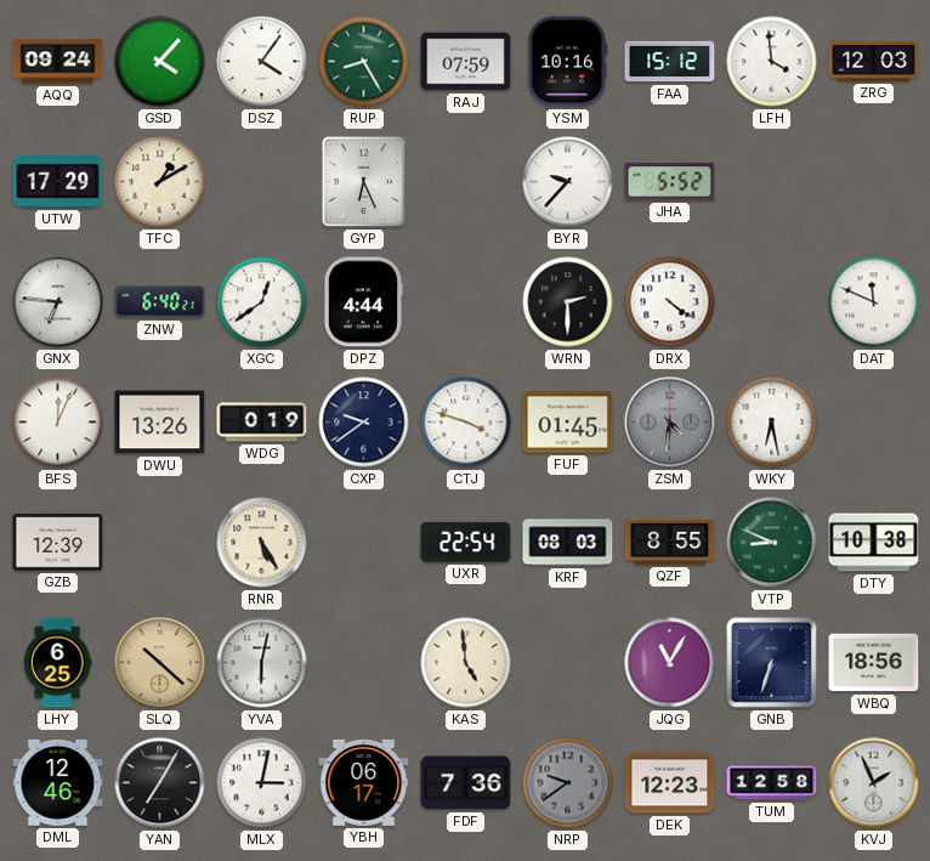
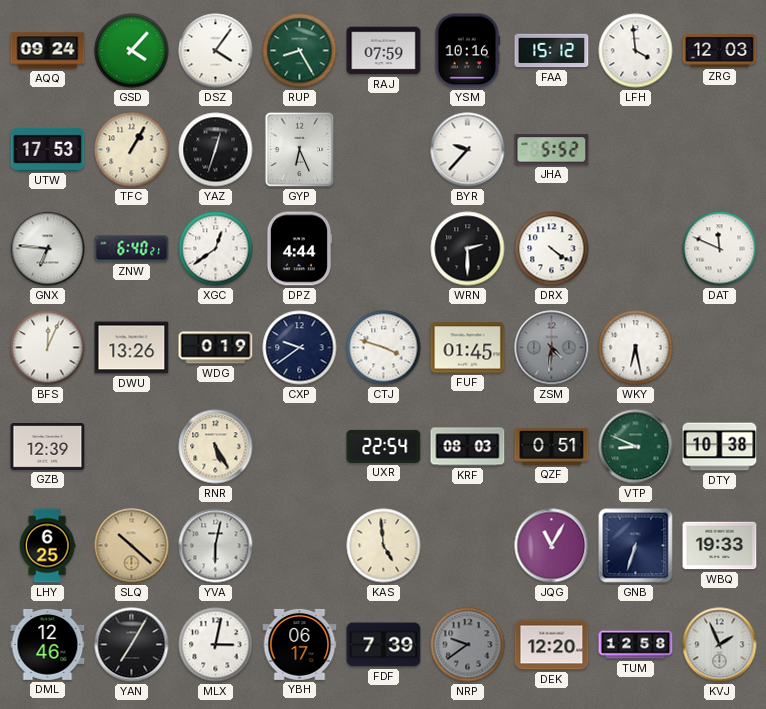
UTW: 17:29 -> 17:53 (48, 149)
TFC: 1:10 -> 1:05 (132, 150)
YAZ: none -> 12:33 (216, 150)
QZF: 8:55 -> 0:51 (552, 446)
WBQ: 18:56 -> 19:33 (720, 546)
FDF: 7:36 -> 7:39 (384, 645)
DEK: 12:23 -> 12:20 (552, 645)
